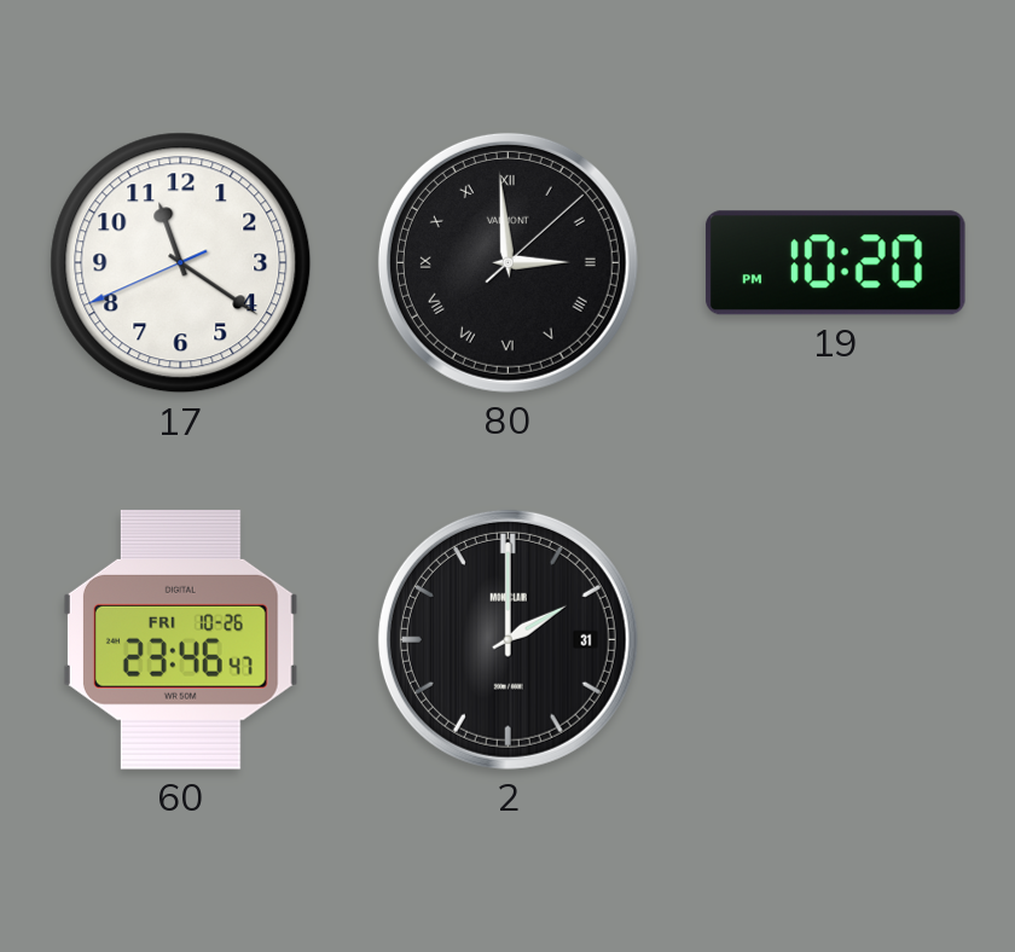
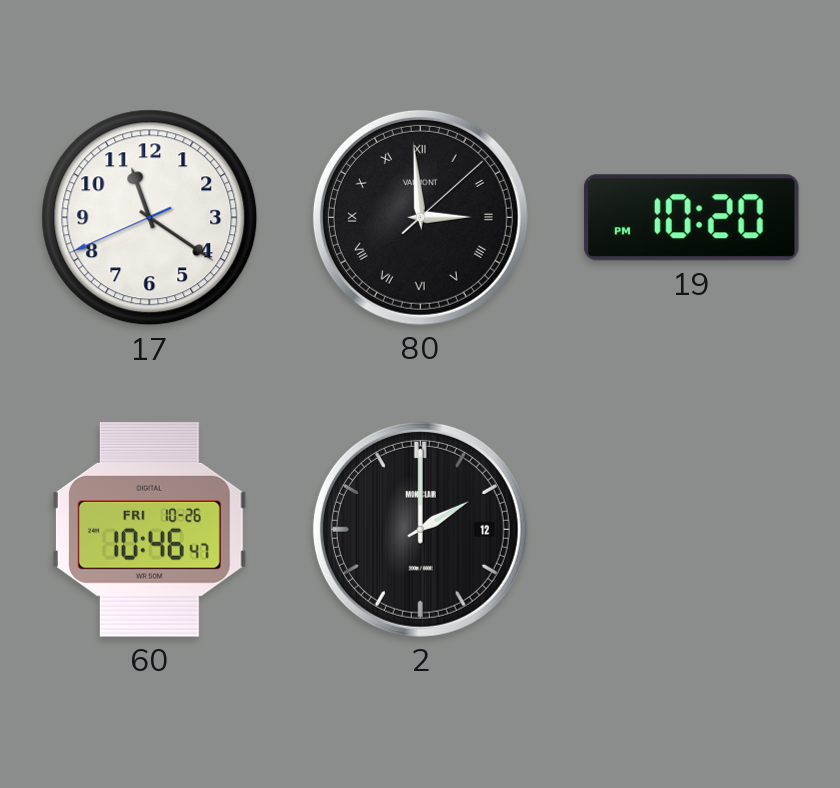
60: 23:46 -> 10:46 (149, 529)
2 date: 31 -> 12 (420, 529)
